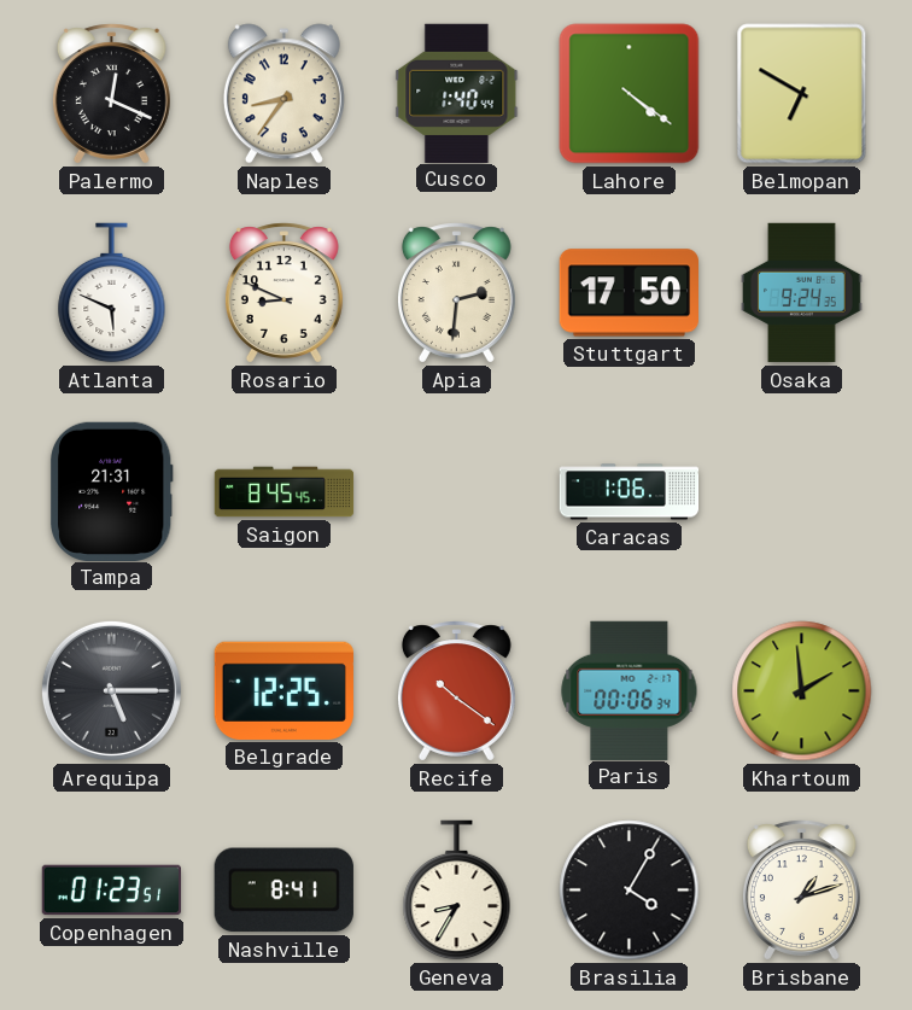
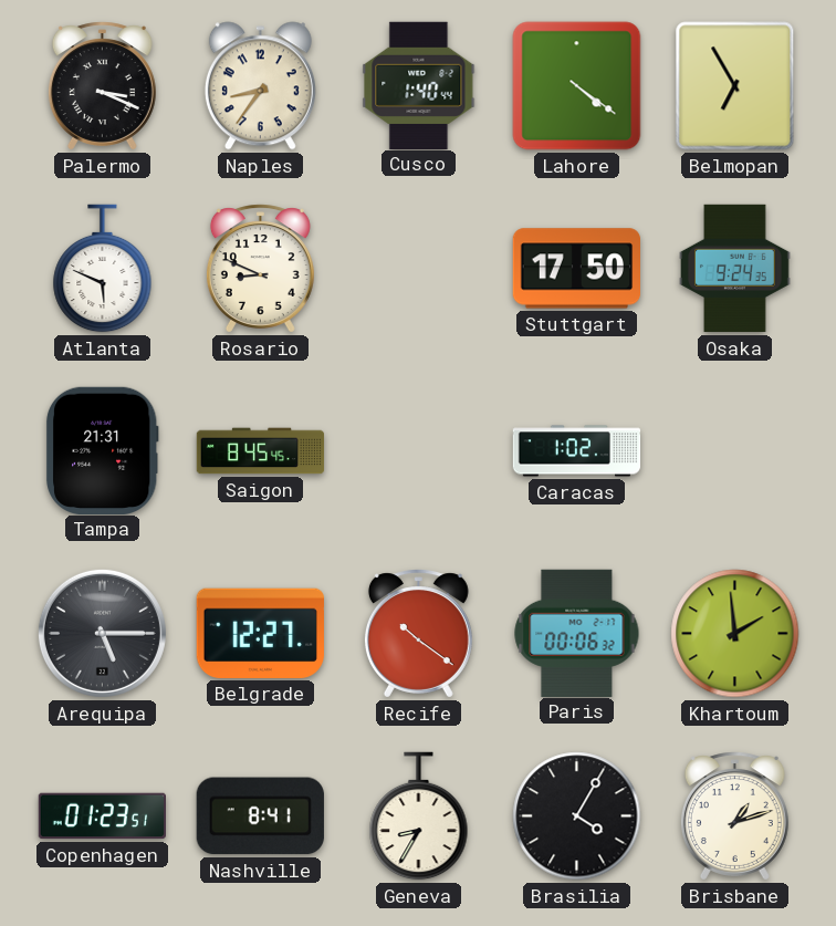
Palermo: 12:19 -> 3:19 (102, 86)
Belmopan: 6:50 -> 6:55 (735, 86)
Apia: 2:31 -> none (456, 293)
Caracas: 1:06 -> 1:02 (577, 451)
Belgrade: 12:25 -> 12:27 (260, 633)
Paris: 00:06:34 -> 00:06:32 (577, 633)
